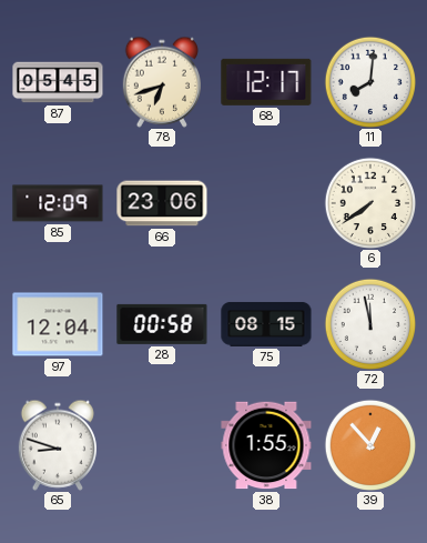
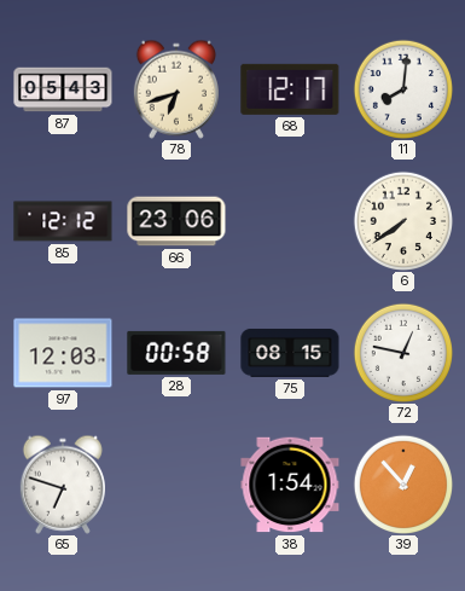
87: 05:45 -> 05:43 (63, 89)
85: 12:09 -> 12:12 (63, 221)
97: 12:04 -> 12:03 (63, 353)
72: 11:58 -> 12:47 (402, 352)
65: 8:48 -> 6:48 (63, 485)
38: 1:55 -> 1:54 (290, 485)
